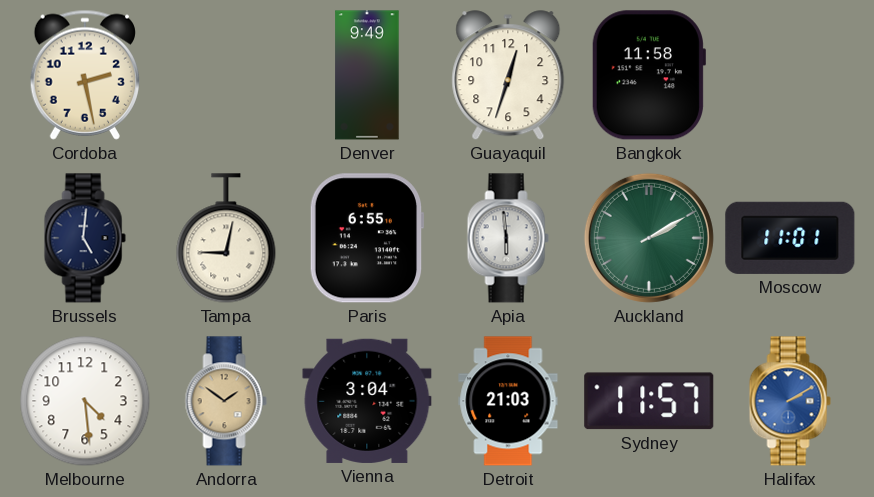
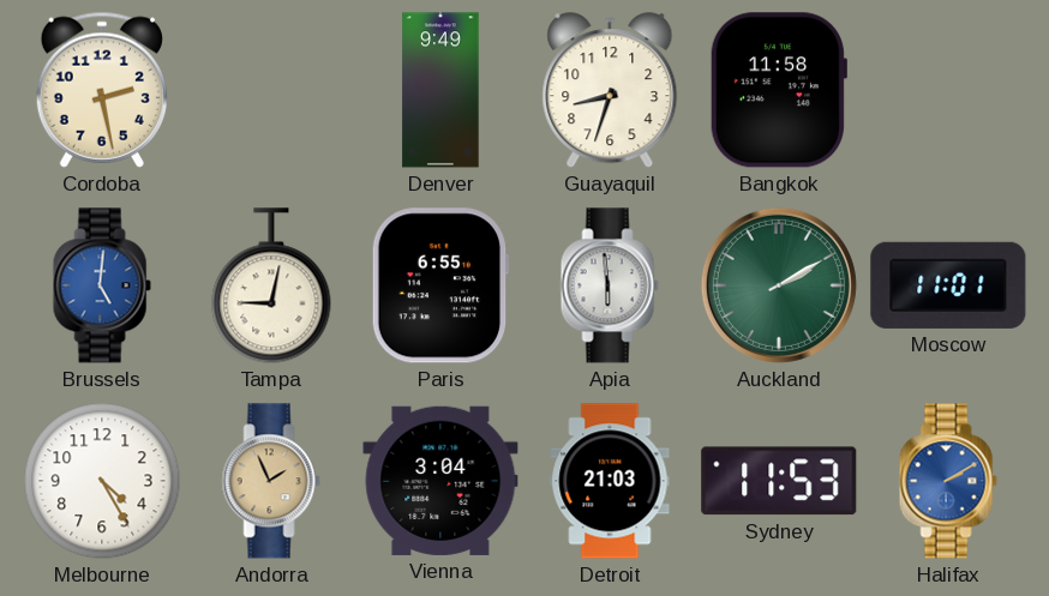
Guayaquil: 12:33 -> 8:33 (610, 91)
Brussels dial: navy -> blue (102, 285)
Melbourne: 4:29 -> 4:25 (102, 481)
Andorra: 1:51 -> 1:56 (271, 481)
Sydney: 11:57 -> 11:53 (779, 481)
